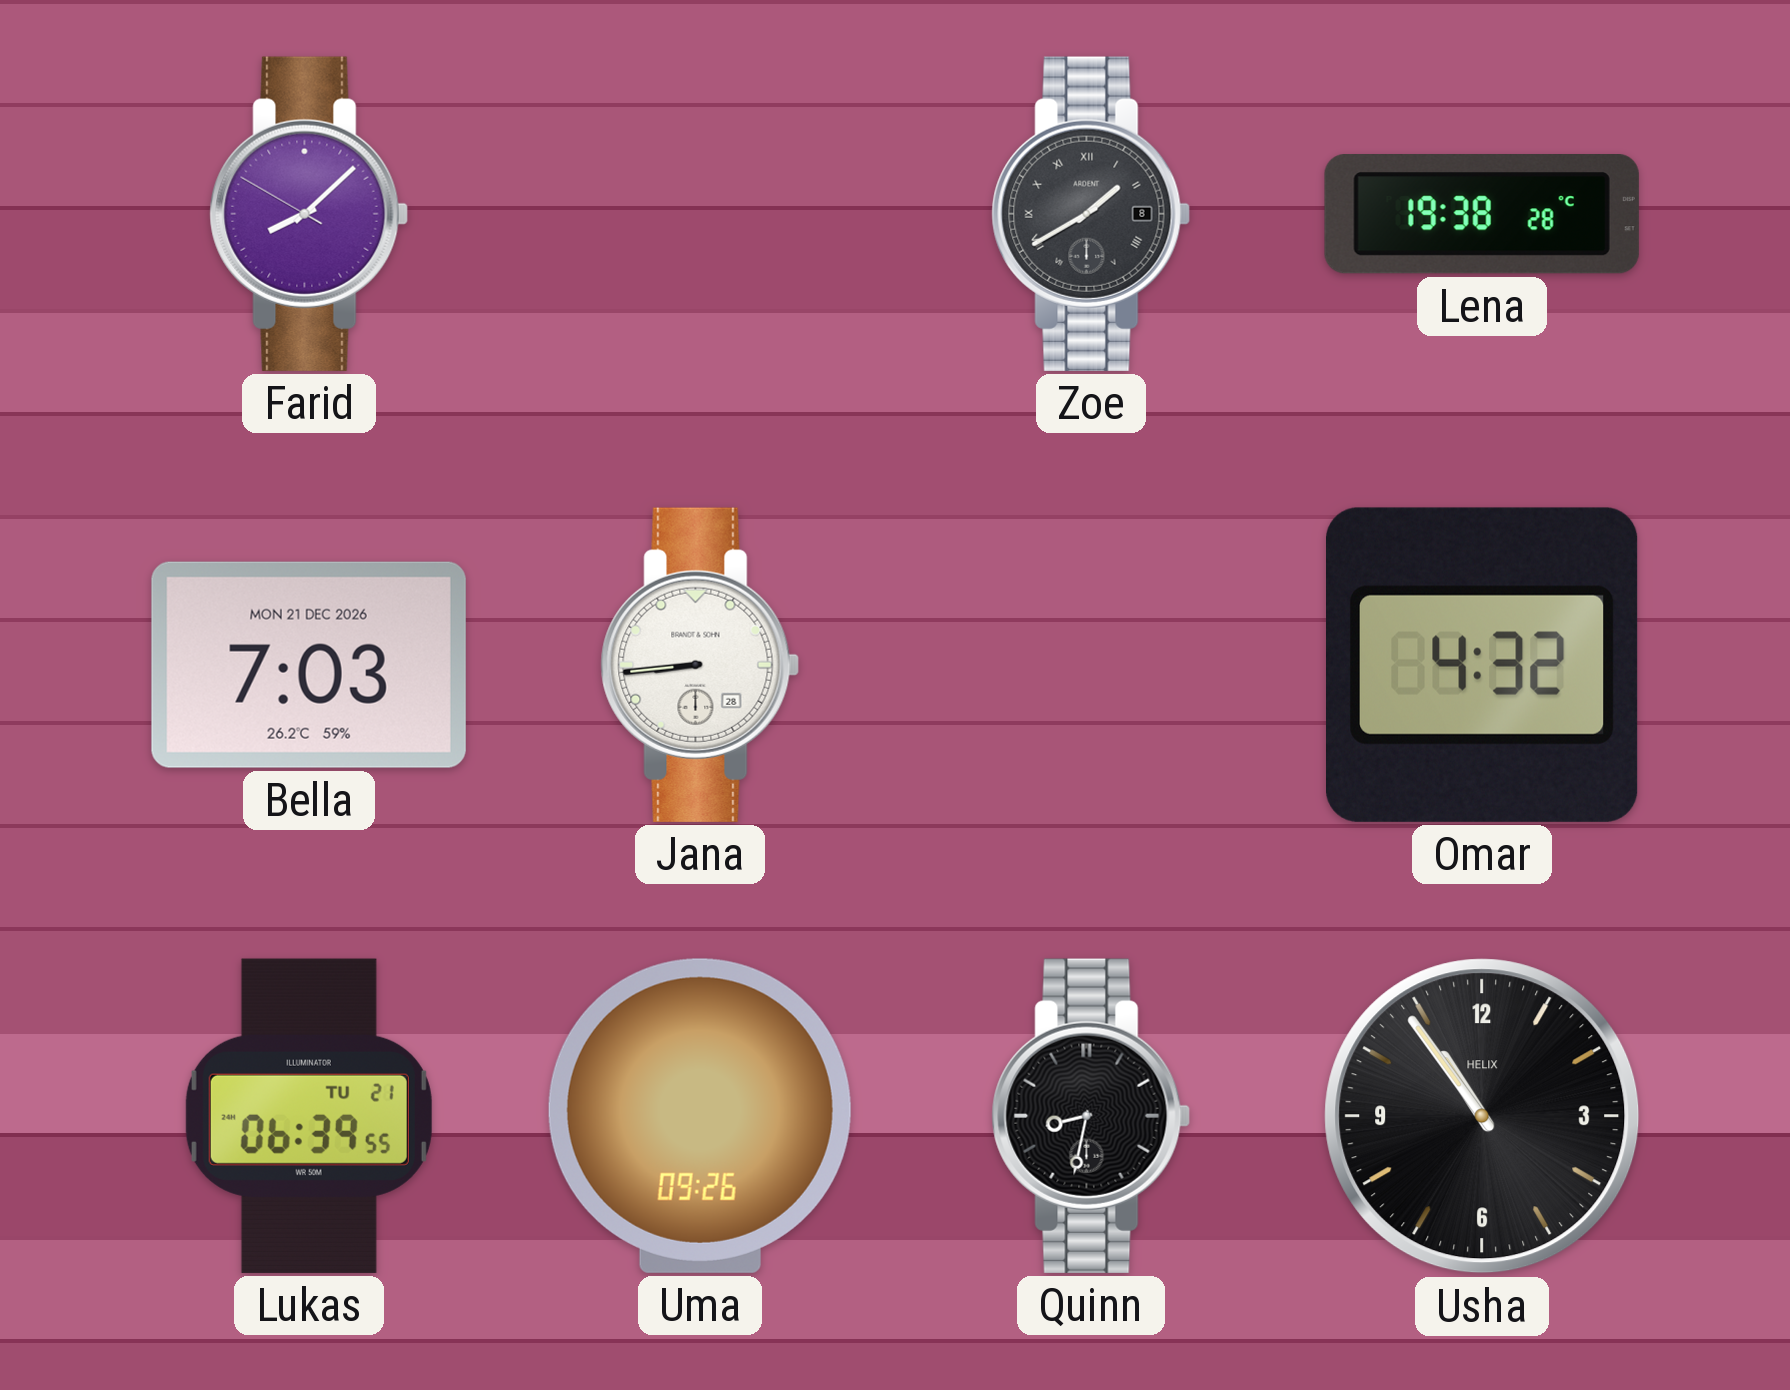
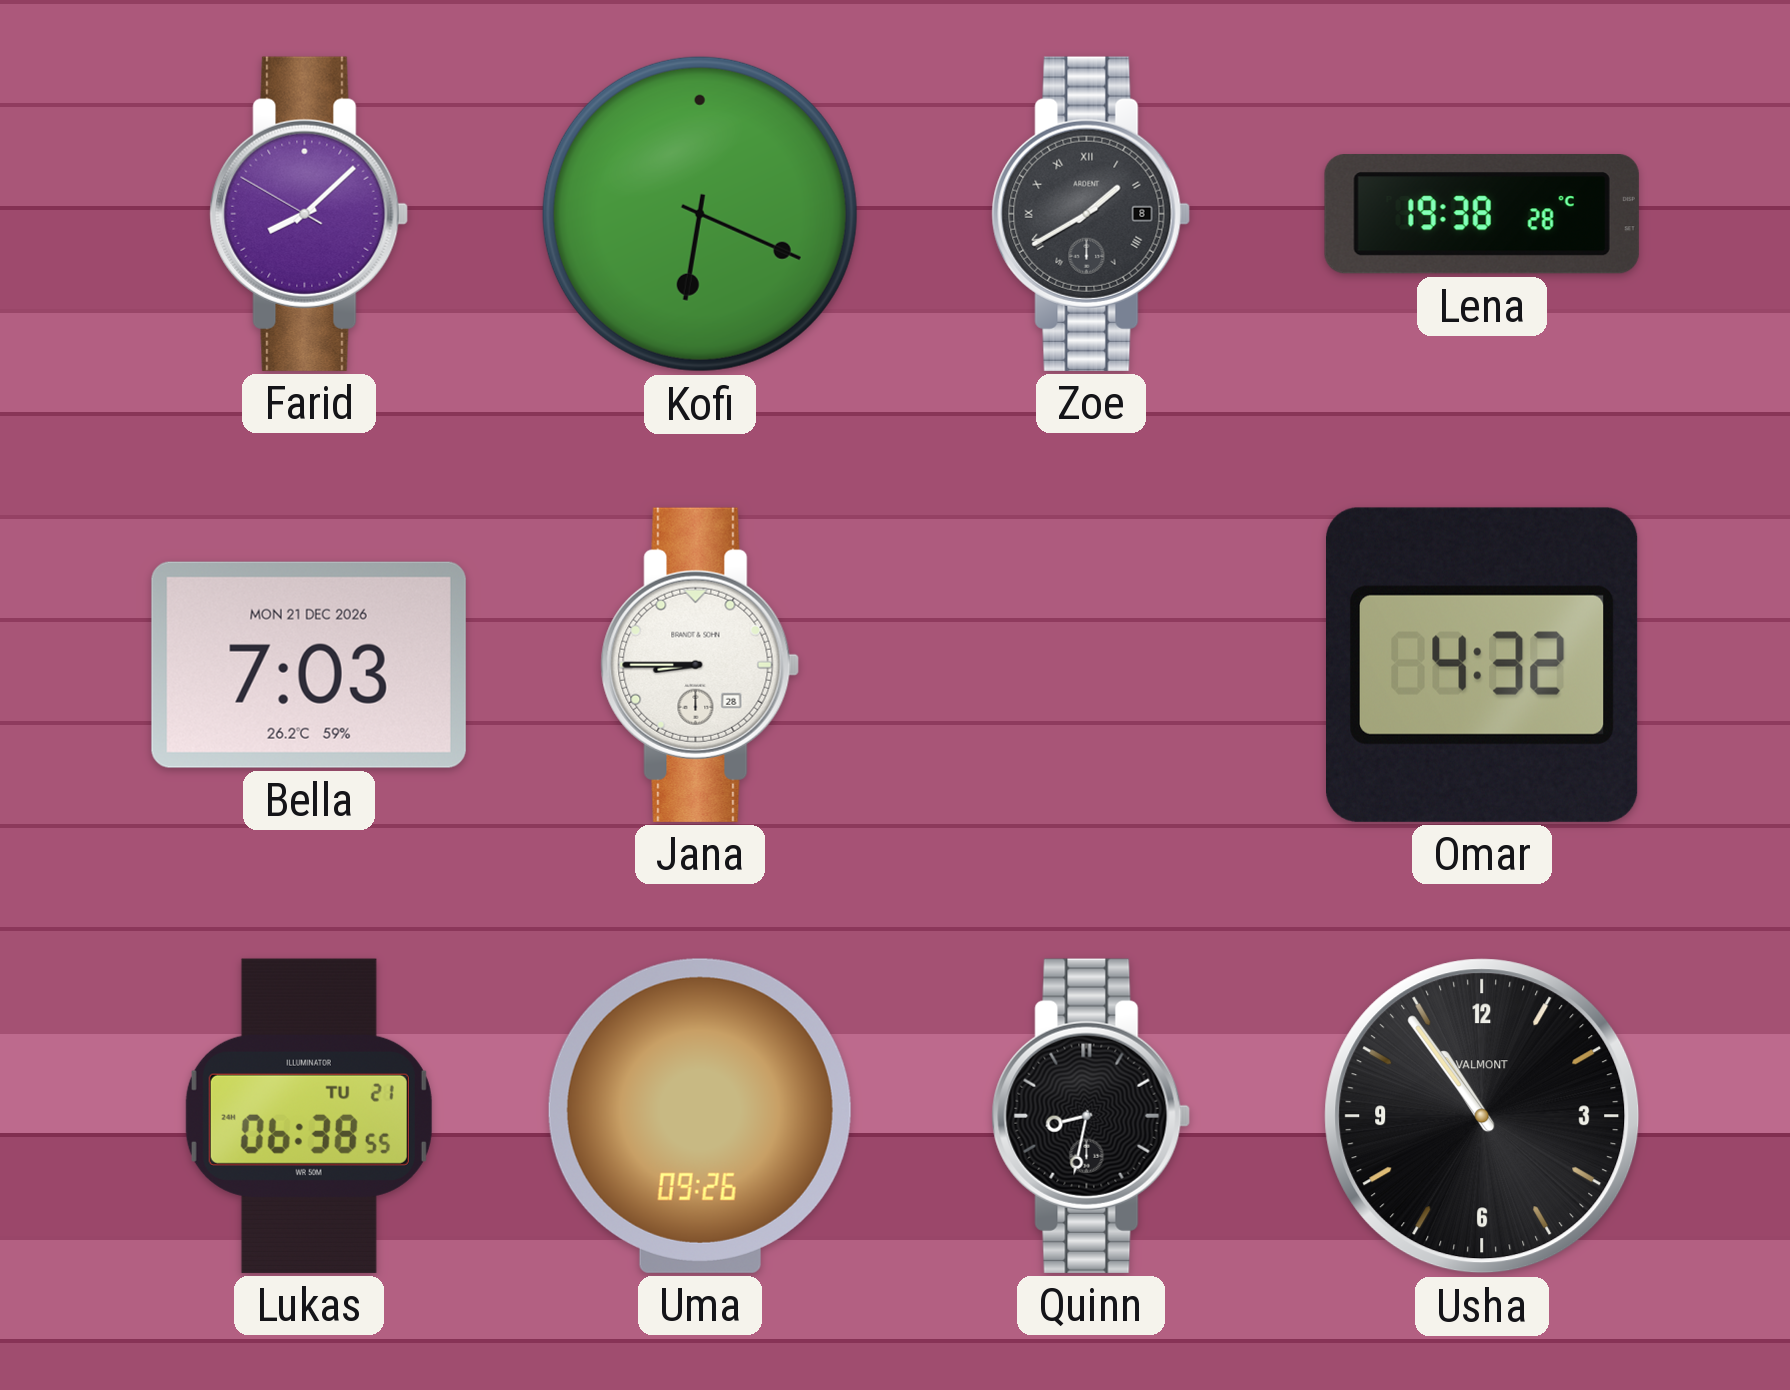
Kofi: none -> 6:19 (700, 214)
Jana: 8:44 -> 8:45 (700, 665)
Lukas: 06:39 -> 06:38 (309, 1116)
Usha brand: HELIX -> VALMONT (1482, 1116)
